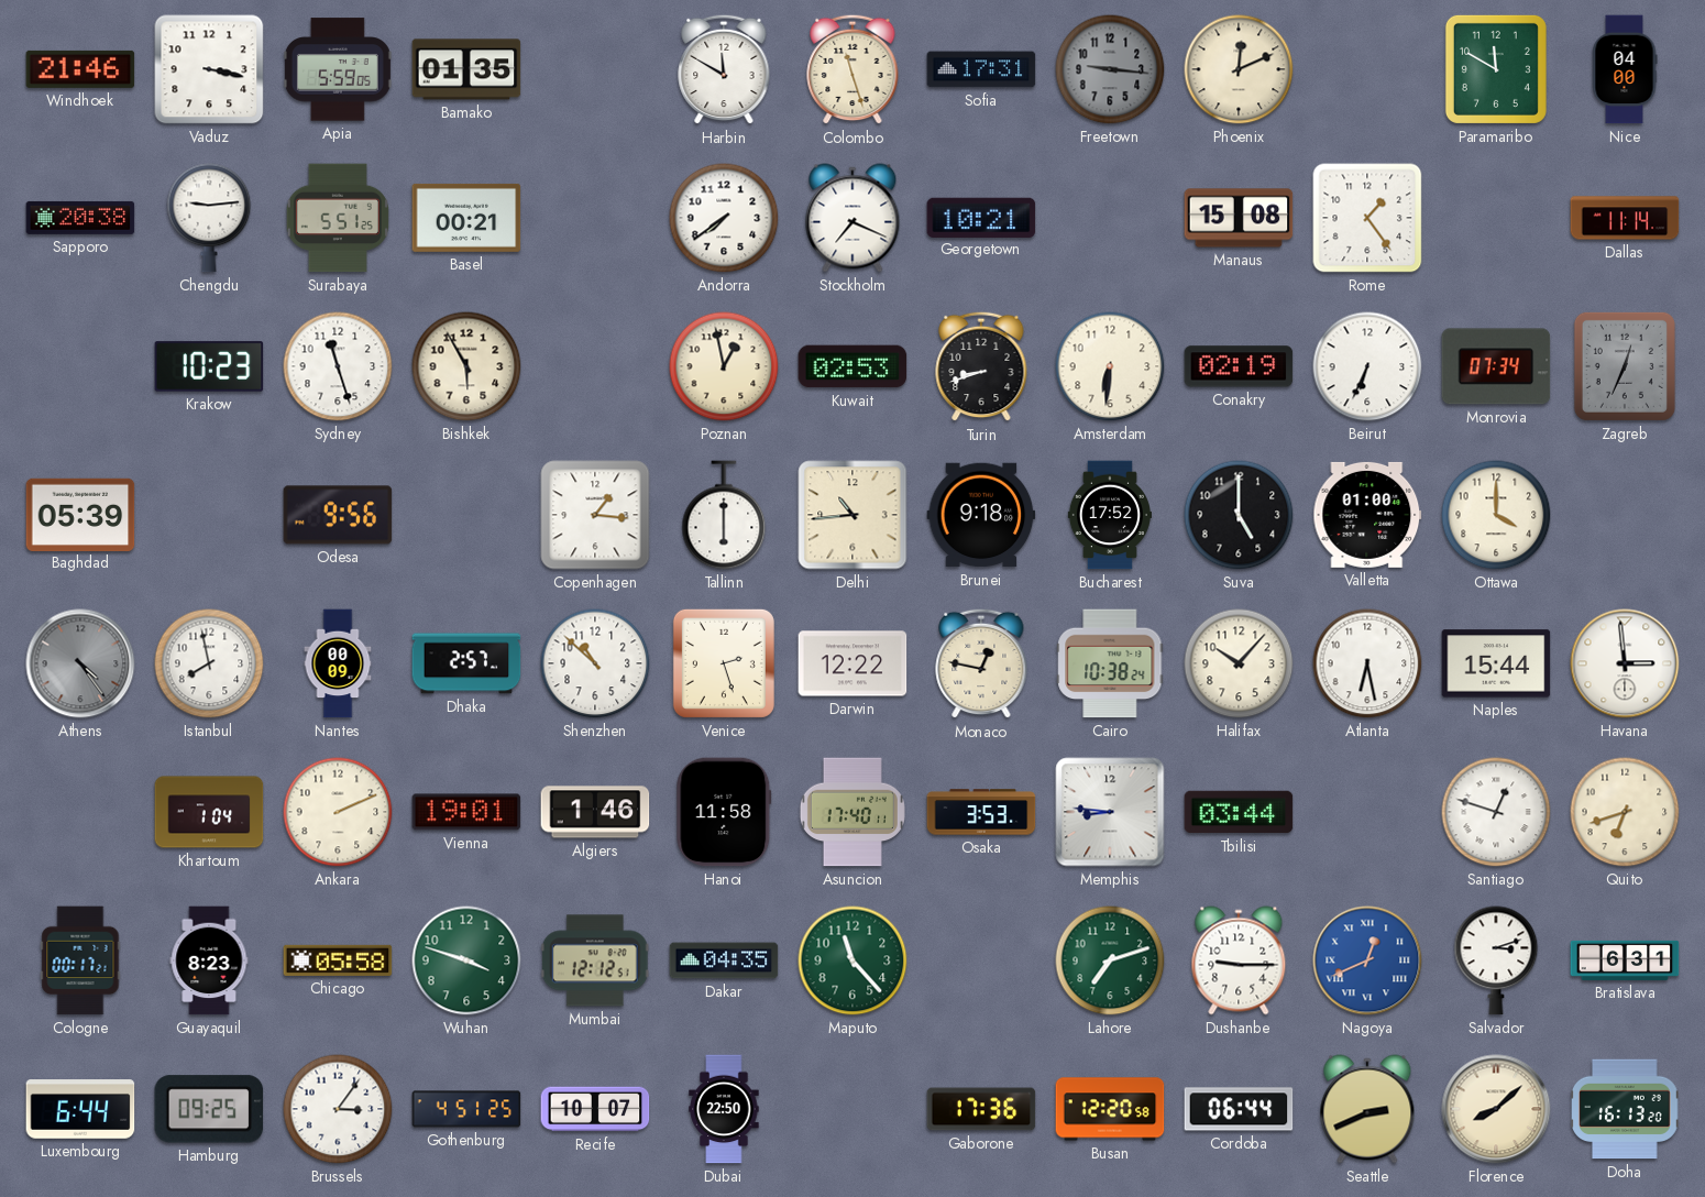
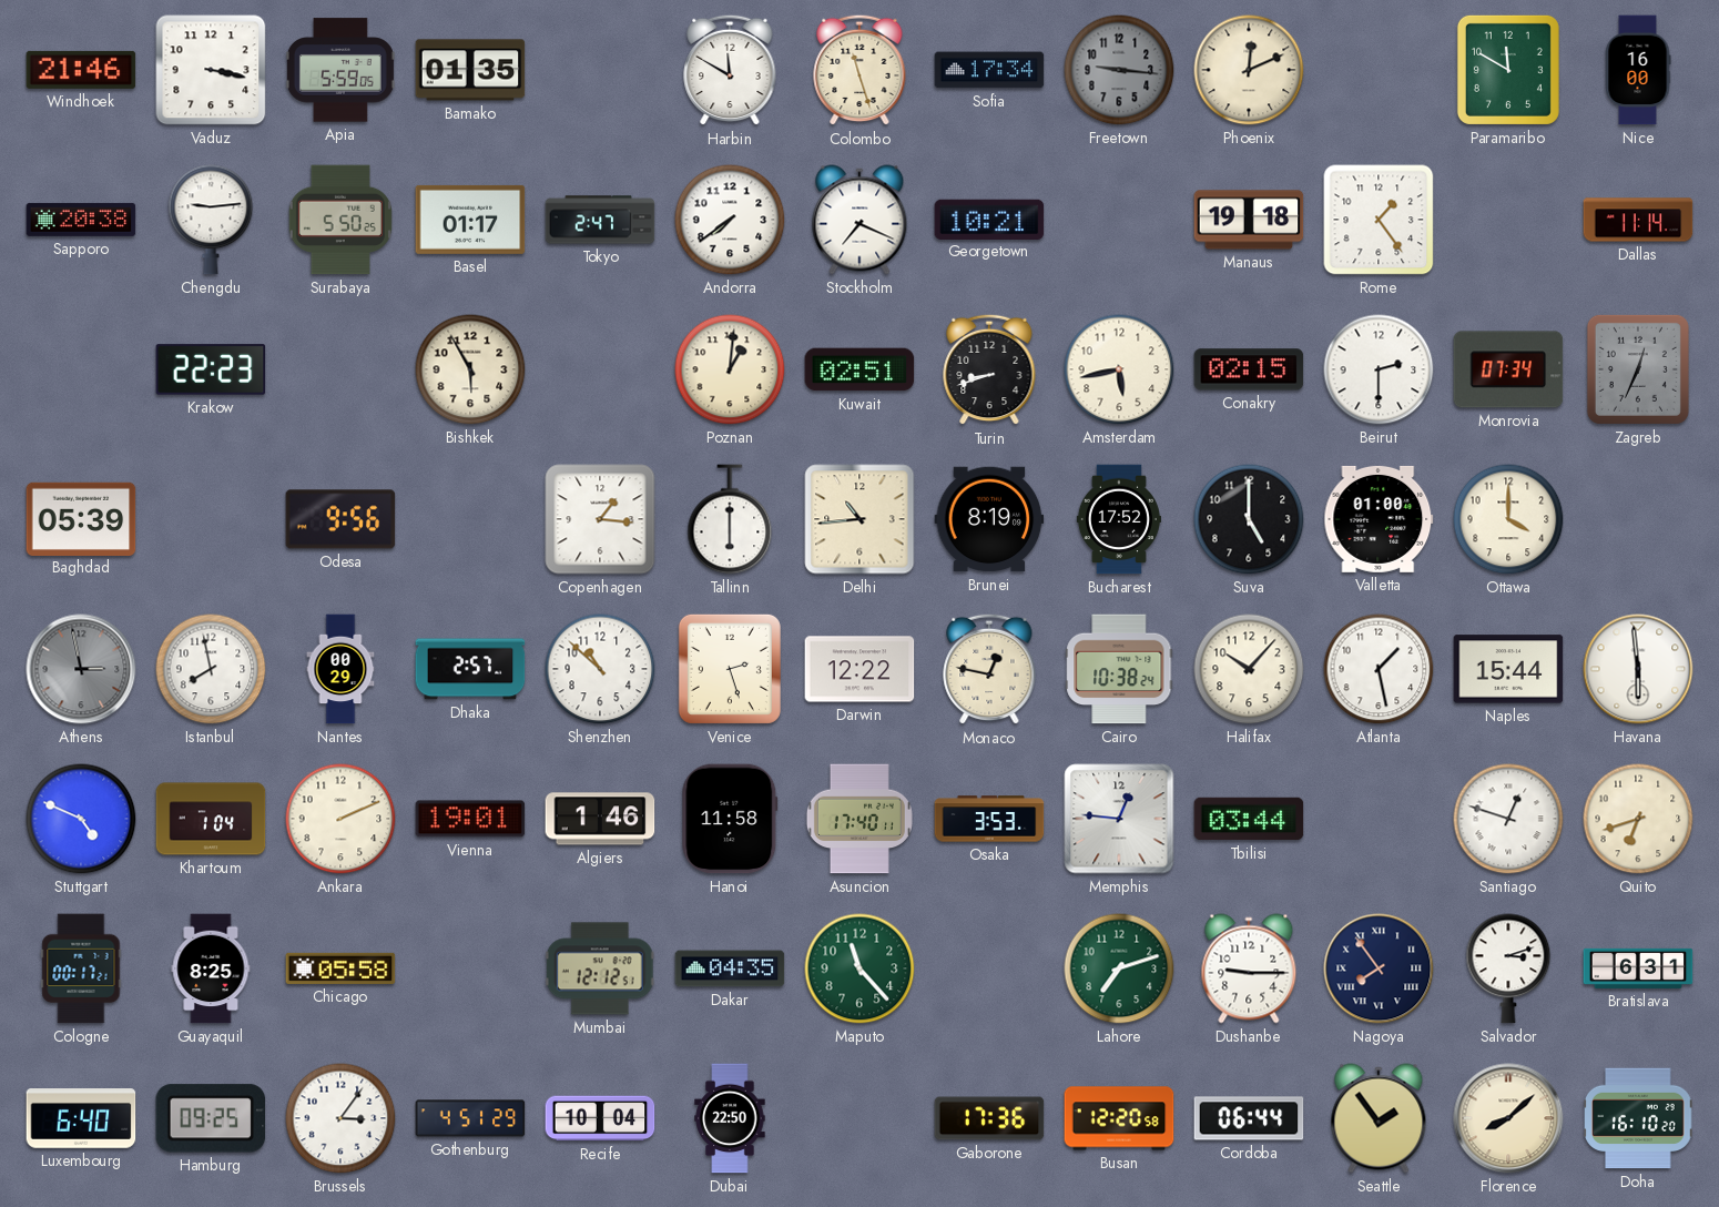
Sofia: 17:31 -> 17:34 (989, 70)
Nice: 04:00 -> 16:00 (1638, 70)
Surabaya: 5:51 -> 5:50 (340, 220)
Basel: 00:21 -> 01:17 (470, 220)
Tokyo: none -> 2:47 (600, 220)
Manaus: 15:08 -> 19:18 (1249, 220)
Krakow: 10:23 -> 22:23 (211, 369)
Sydney: 11:27 -> none (338, 366)
Poznan: 12:58 -> 1:01 (730, 369)
Kuwait: 02:53 -> 02:51 (860, 369)
Amsterdam: 6:31 -> 5:43 (1119, 369)
Conakry: 02:19 -> 02:15 (1249, 369)
Beirut: 6:34 -> 2:30 (1379, 369)
Brunei: 9:18 -> 8:19 (989, 519)
Athens: 4:24 -> 2:58 (81, 669)
Nantes: 00:09 -> 00:29 (340, 669)
Atlanta: 6:28 -> 1:28 (1379, 669)
Havana: 2:59 -> 5:59 (1638, 669)
Stuttgart: none -> 4:49 (81, 819)
Memphis: 8:46 -> 12:46 (1119, 819)
Guayaquil: 8:23 -> 8:25 (211, 968)
Wuhan: 3:48 -> none (466, 960)
Nagoya: 12:41 -> 7:54 (1379, 968)
Nagoya dial: blue -> navy (1379, 968)
Luxembourg: 6:44 -> 6:40 (81, 1118)
Gothenburg: 4:51:25 -> 4:51:29 (470, 1118)
Recife: 10:07 -> 10:04 (600, 1118)
Seattle: 2:41 -> 1:54 (1379, 1118)
Doha: 16:13 -> 16:10 (1638, 1118)
